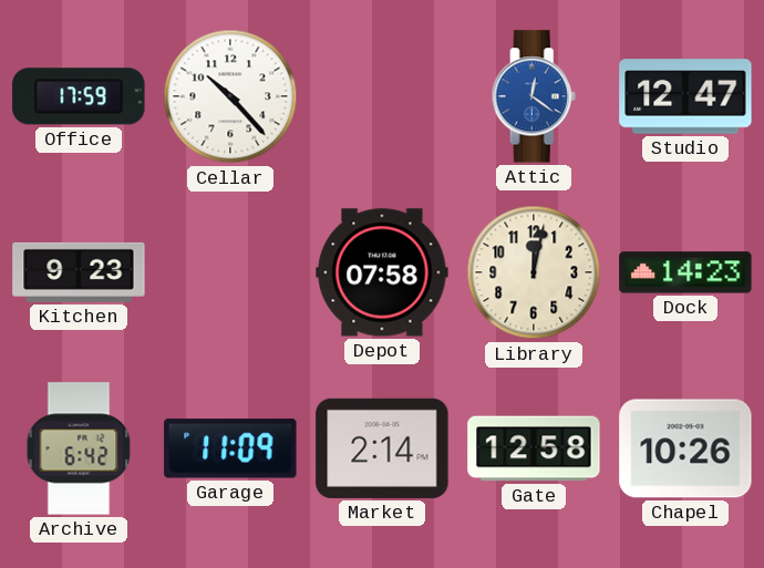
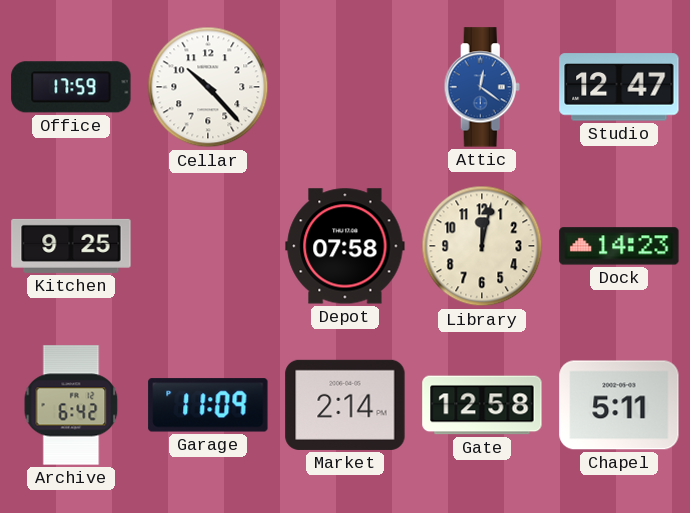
Kitchen: 9:23 -> 9:25 (71, 246)
Chapel: 10:26 -> 5:11 (619, 405)
